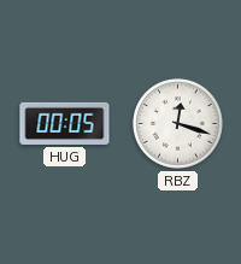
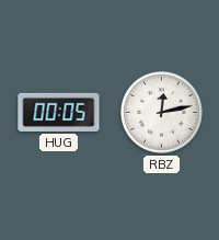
RBZ: 12:18 -> 12:13 (162, 113)
